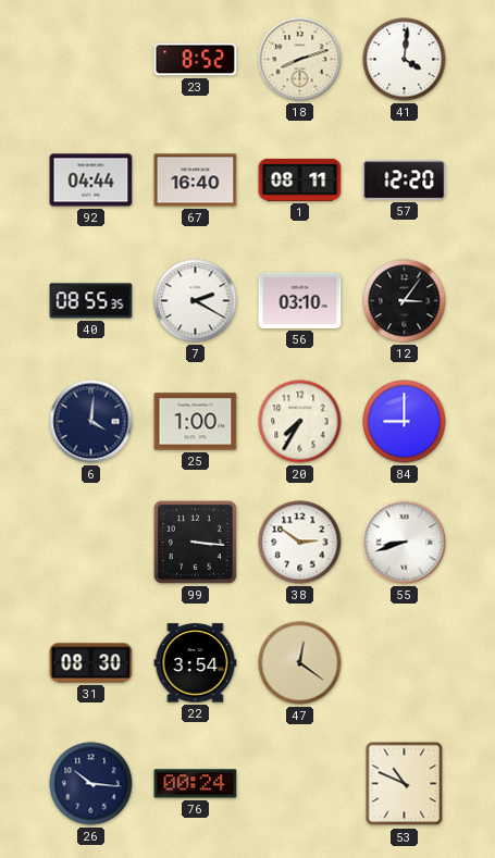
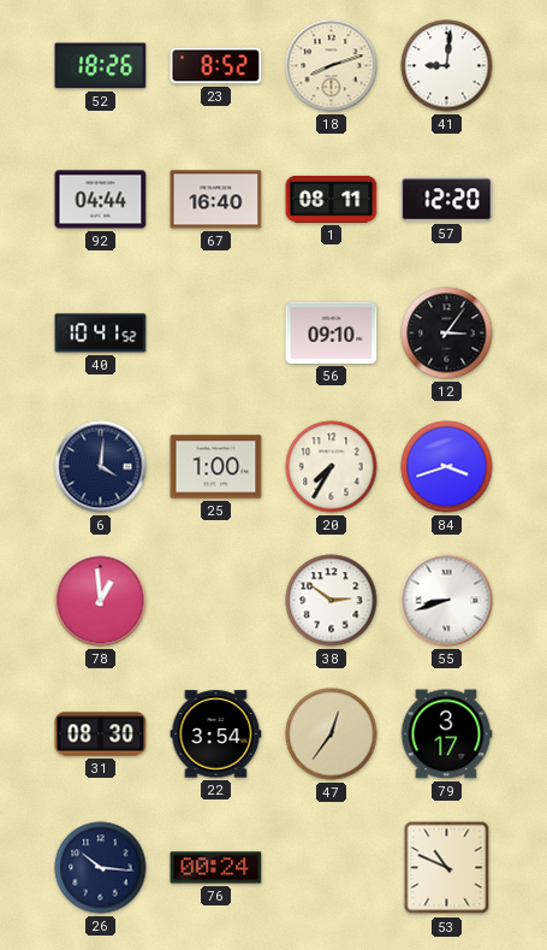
52: none -> 18:26 (101, 66)
41: 4:01 -> 9:01 (447, 66)
40: 08:55 -> 10:41 (101, 334)
7: 2:20 -> none (196, 301)
56: 03:10 -> 09:10 (332, 332)
84: 9:00 -> 3:42 (447, 467)
78: none -> 12:59 (101, 601)
99: 3:16 -> none (195, 542)
47: 12:21 -> 12:36 (332, 734)
79: none -> 3:17 (446, 734)
